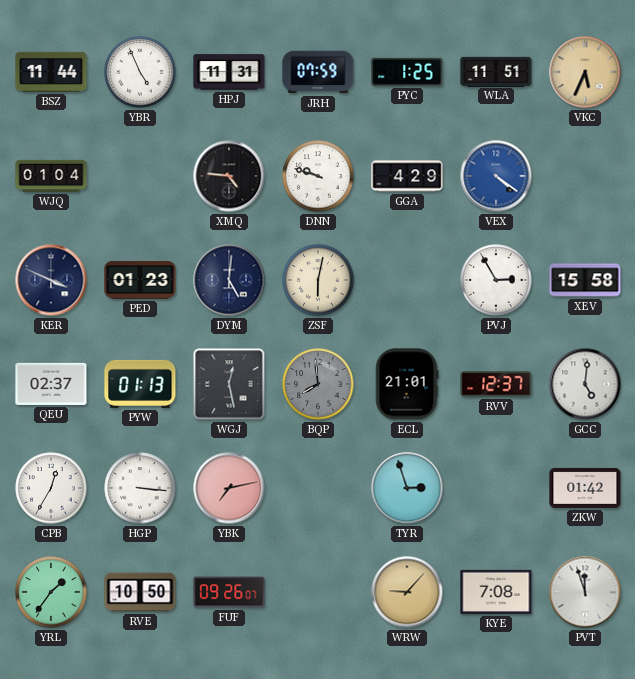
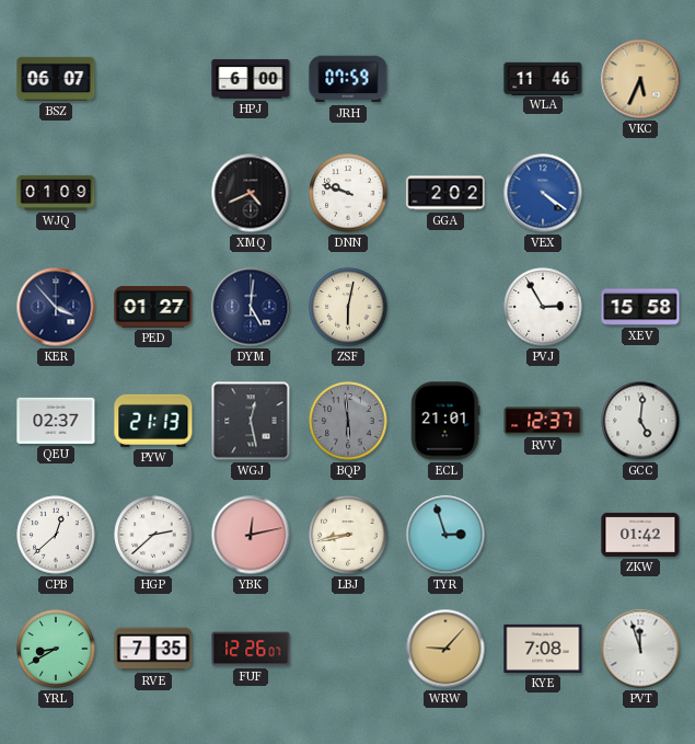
BSZ: 11:44 -> 06:07 (56, 79)
YBR: 4:56 -> none (140, 72)
HPJ: 11:31 -> 6:00 (251, 79)
PYC: 1:25 -> none (407, 72)
WLA: 11:51 -> 11:46 (543, 78)
WJQ: 01:04 -> 01:09 (56, 193)
XMQ: 4:46 -> 4:41 (251, 193)
GGA: 4:29 -> 2:02 (445, 193)
KER: 3:49 -> 3:53 (56, 307)
PED: 01:23 -> 01:27 (153, 307)
PYW: 01:13 -> 21:13 (153, 421)
BQP: 7:59 -> 5:59 (348, 421)
CPB: 12:35 -> 12:38 (56, 535)
HGP: 3:16 -> 2:38 (153, 535)
YBK: 7:13 -> 12:13 (251, 535)
LBJ: none -> 8:43 (348, 535)
YRL: 1:36 -> 8:40 (56, 649)
RVE: 10:50 -> 7:35 (153, 649)
FUF: 09:26 -> 12:26 (251, 649)
